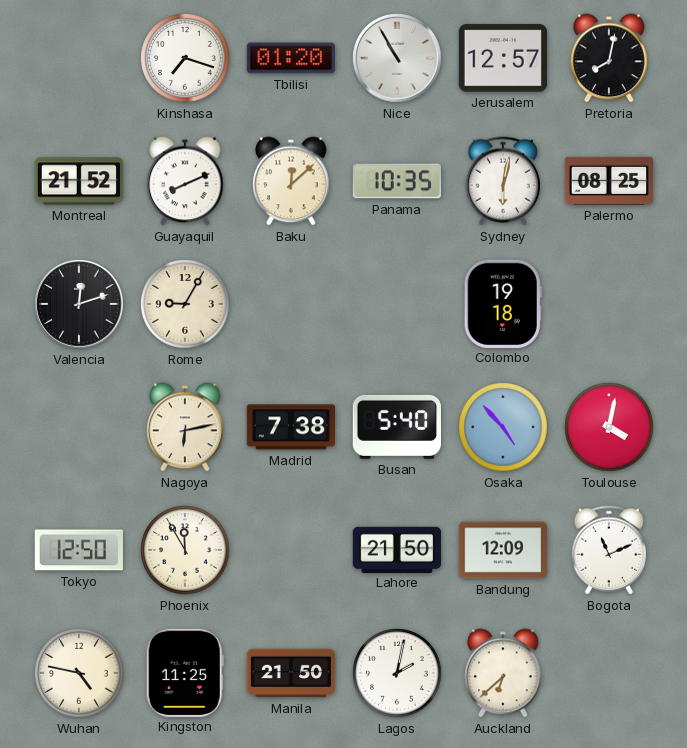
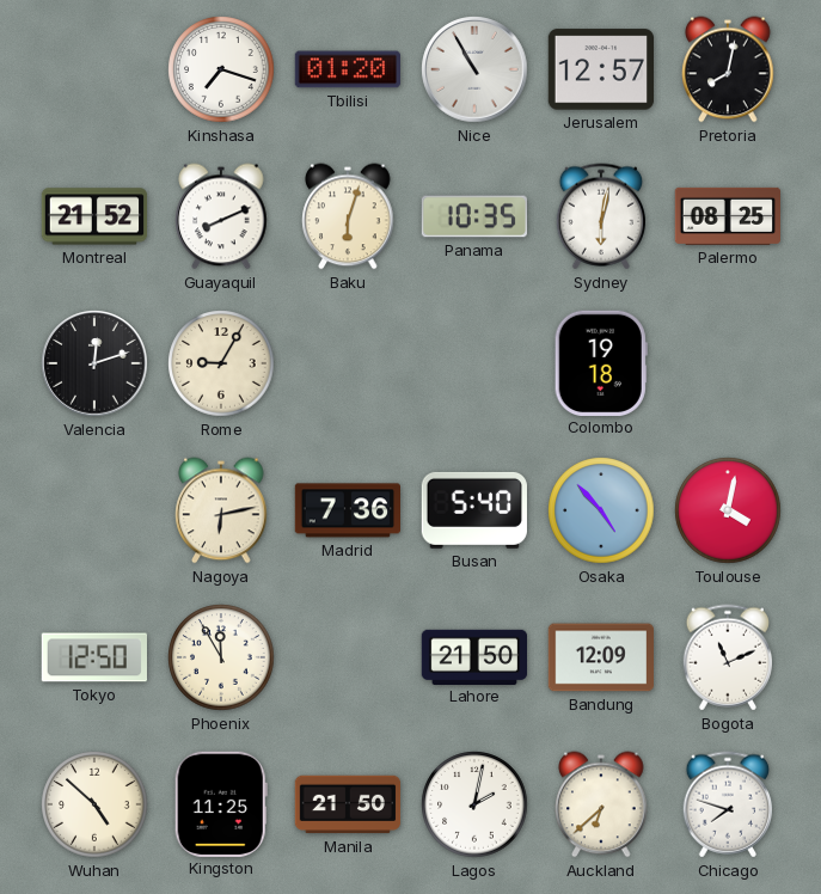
Baku: 12:08 -> 6:03 (348, 216)
Madrid: 7:38 -> 7:36 (347, 510)
Wuhan: 4:47 -> 4:52 (94, 804)
Chicago: none -> 7:48 (728, 804)
